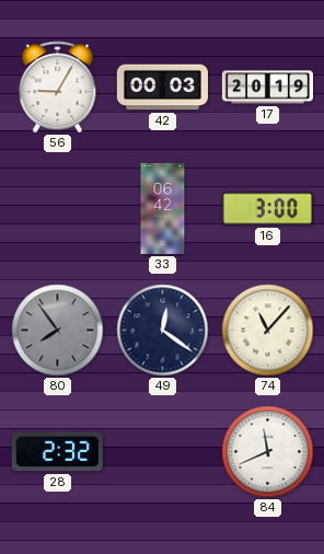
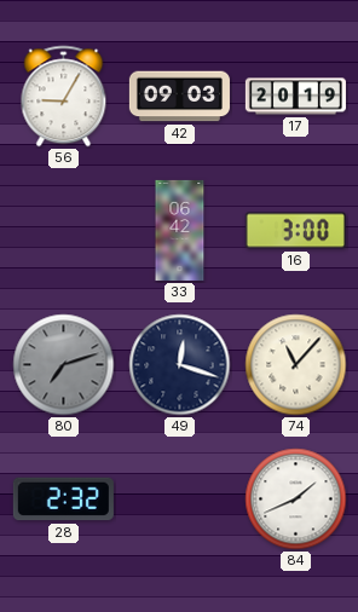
42: 00:03 -> 09:03 (179, 97)
80: 7:54 -> 7:12 (64, 365)
49: 12:21 -> 12:18 (180, 365)
84: 11:41 -> 1:41 (296, 500)
